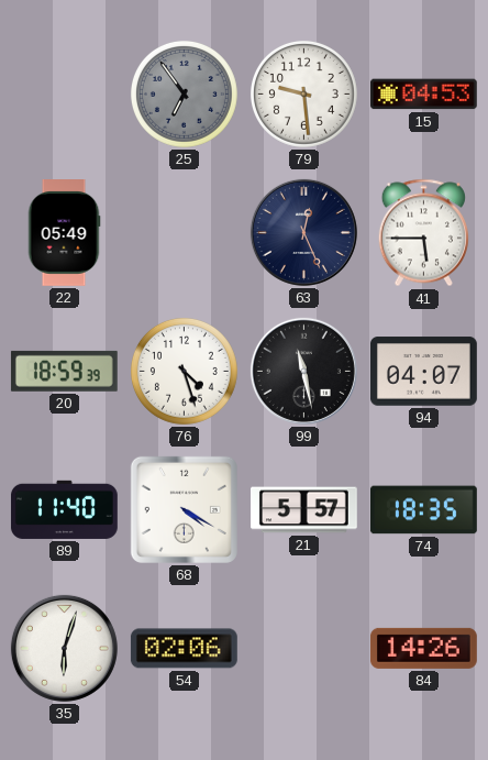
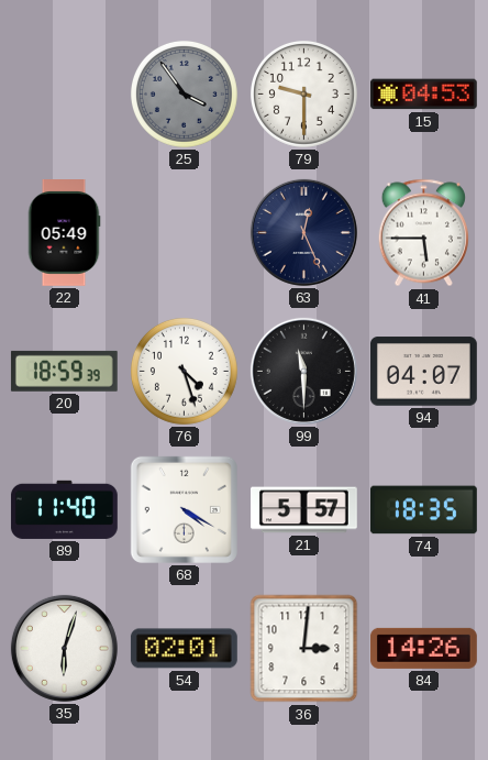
25: 6:54 -> 3:54 (184, 93)
79: 9:29 -> 9:30 (303, 93)
99: 11:28 -> 11:30 (303, 371)
54: 02:06 -> 02:01 (184, 649)
36: none -> 3:01 (304, 649)
